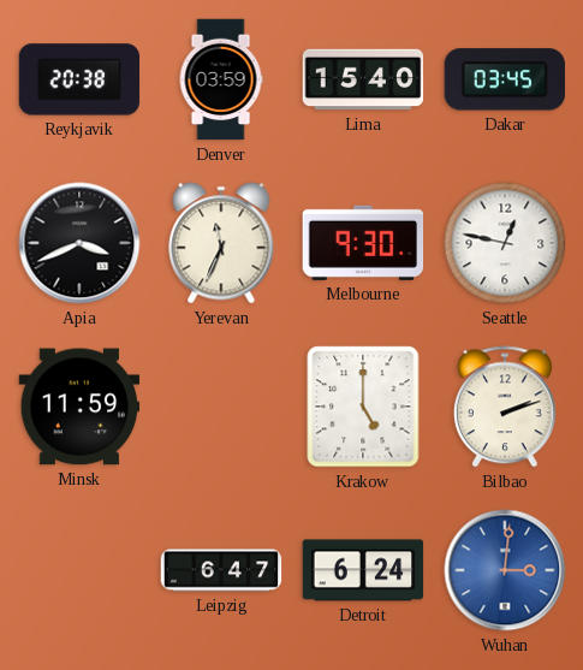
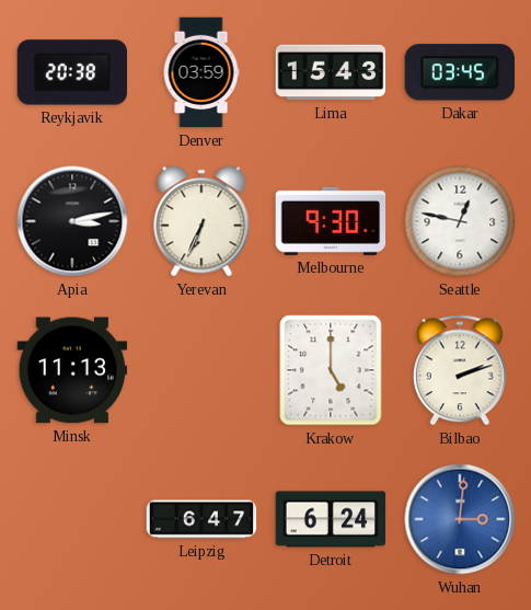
Lima: 15:40 -> 15:43 (331, 72)
Apia: 3:41 -> 3:13 (72, 221)
Yerevan: 11:34 -> 6:34 (201, 221)
Minsk: 11:59 -> 11:13 (72, 370)
